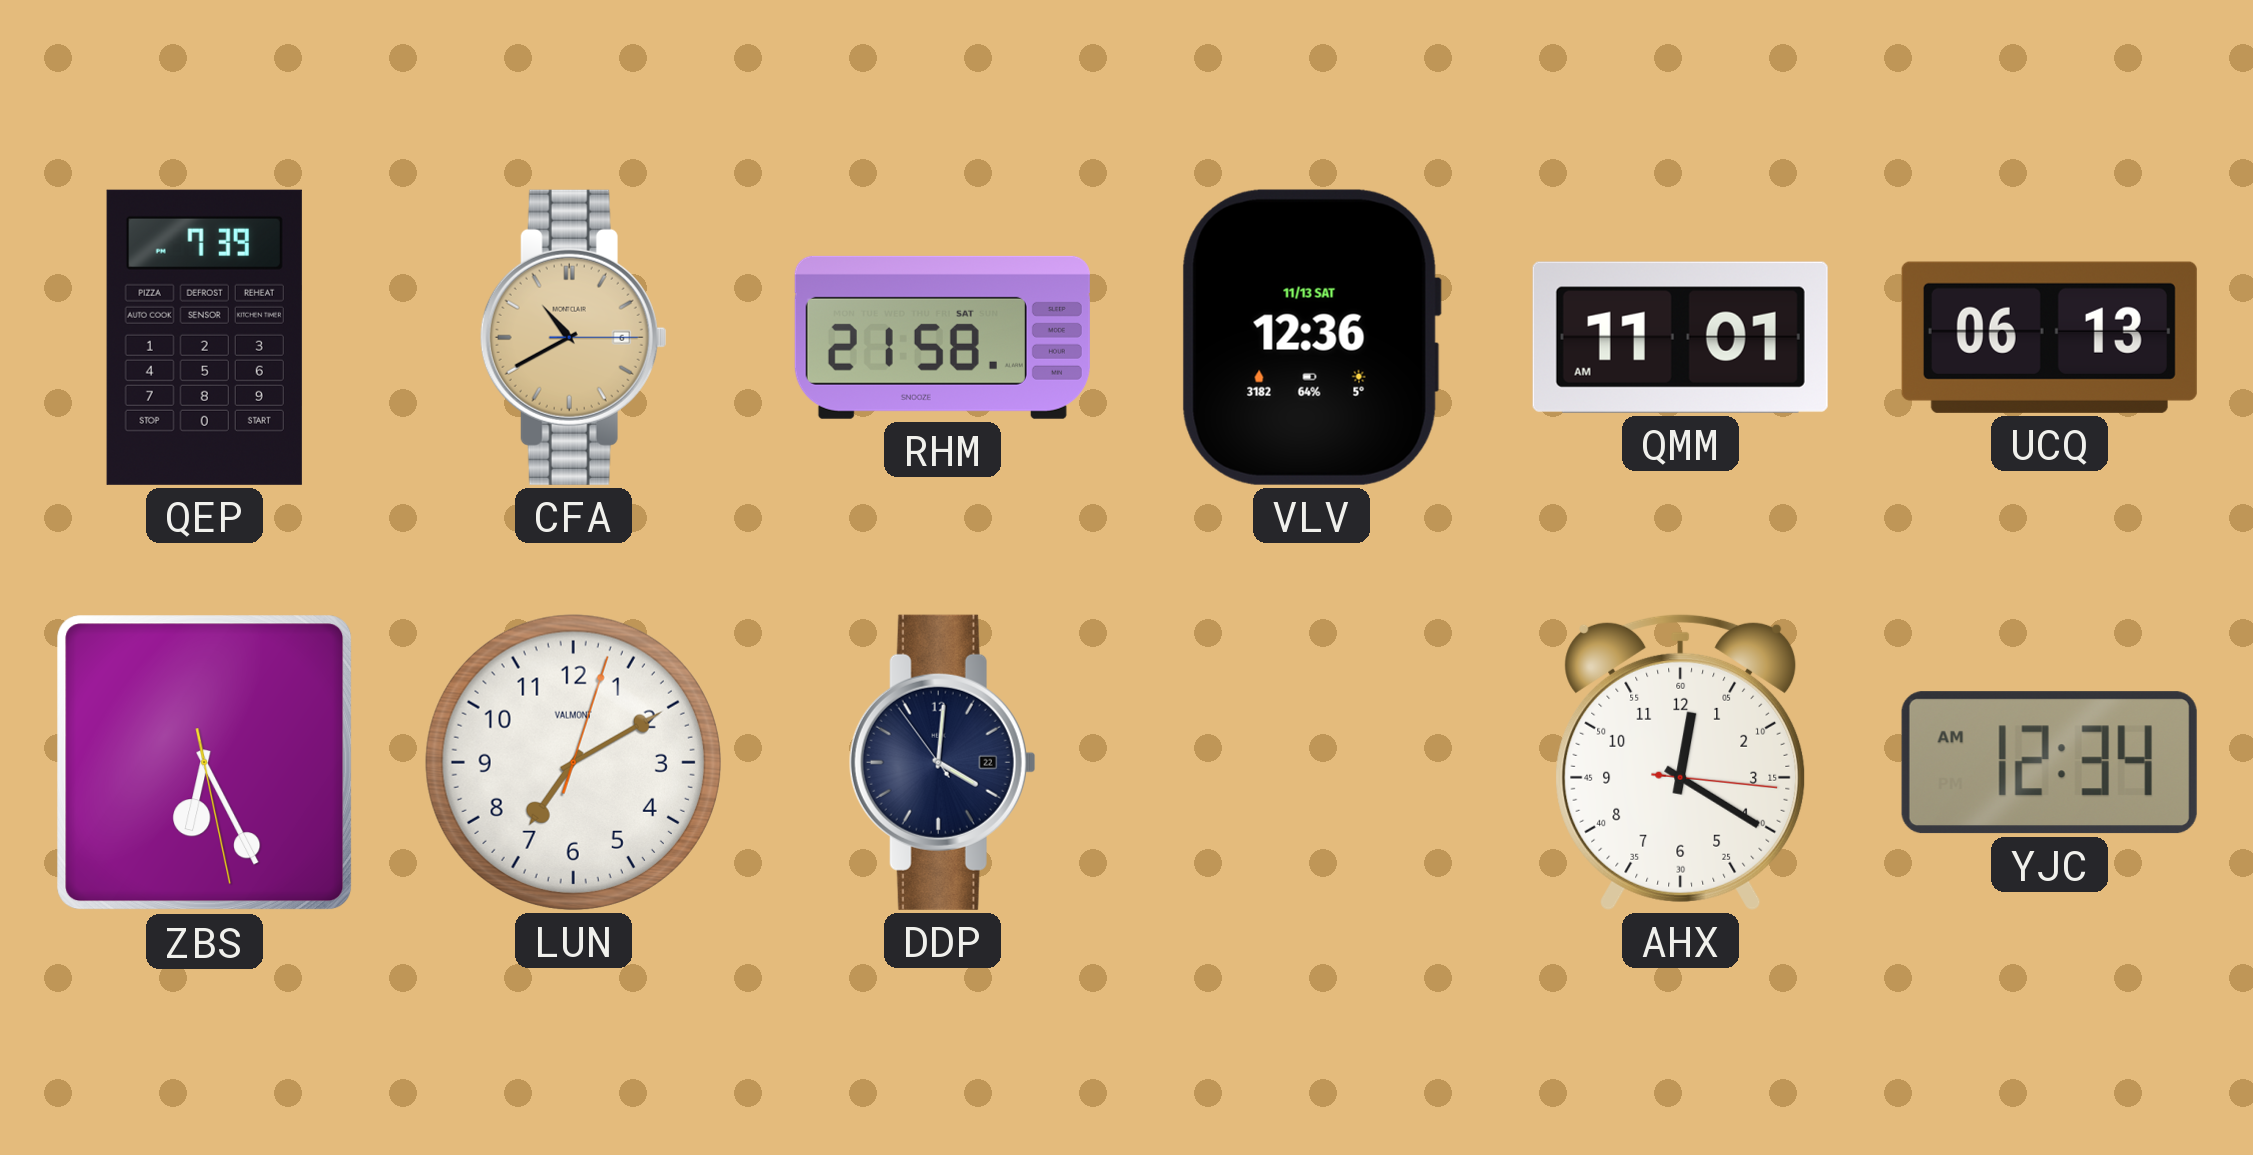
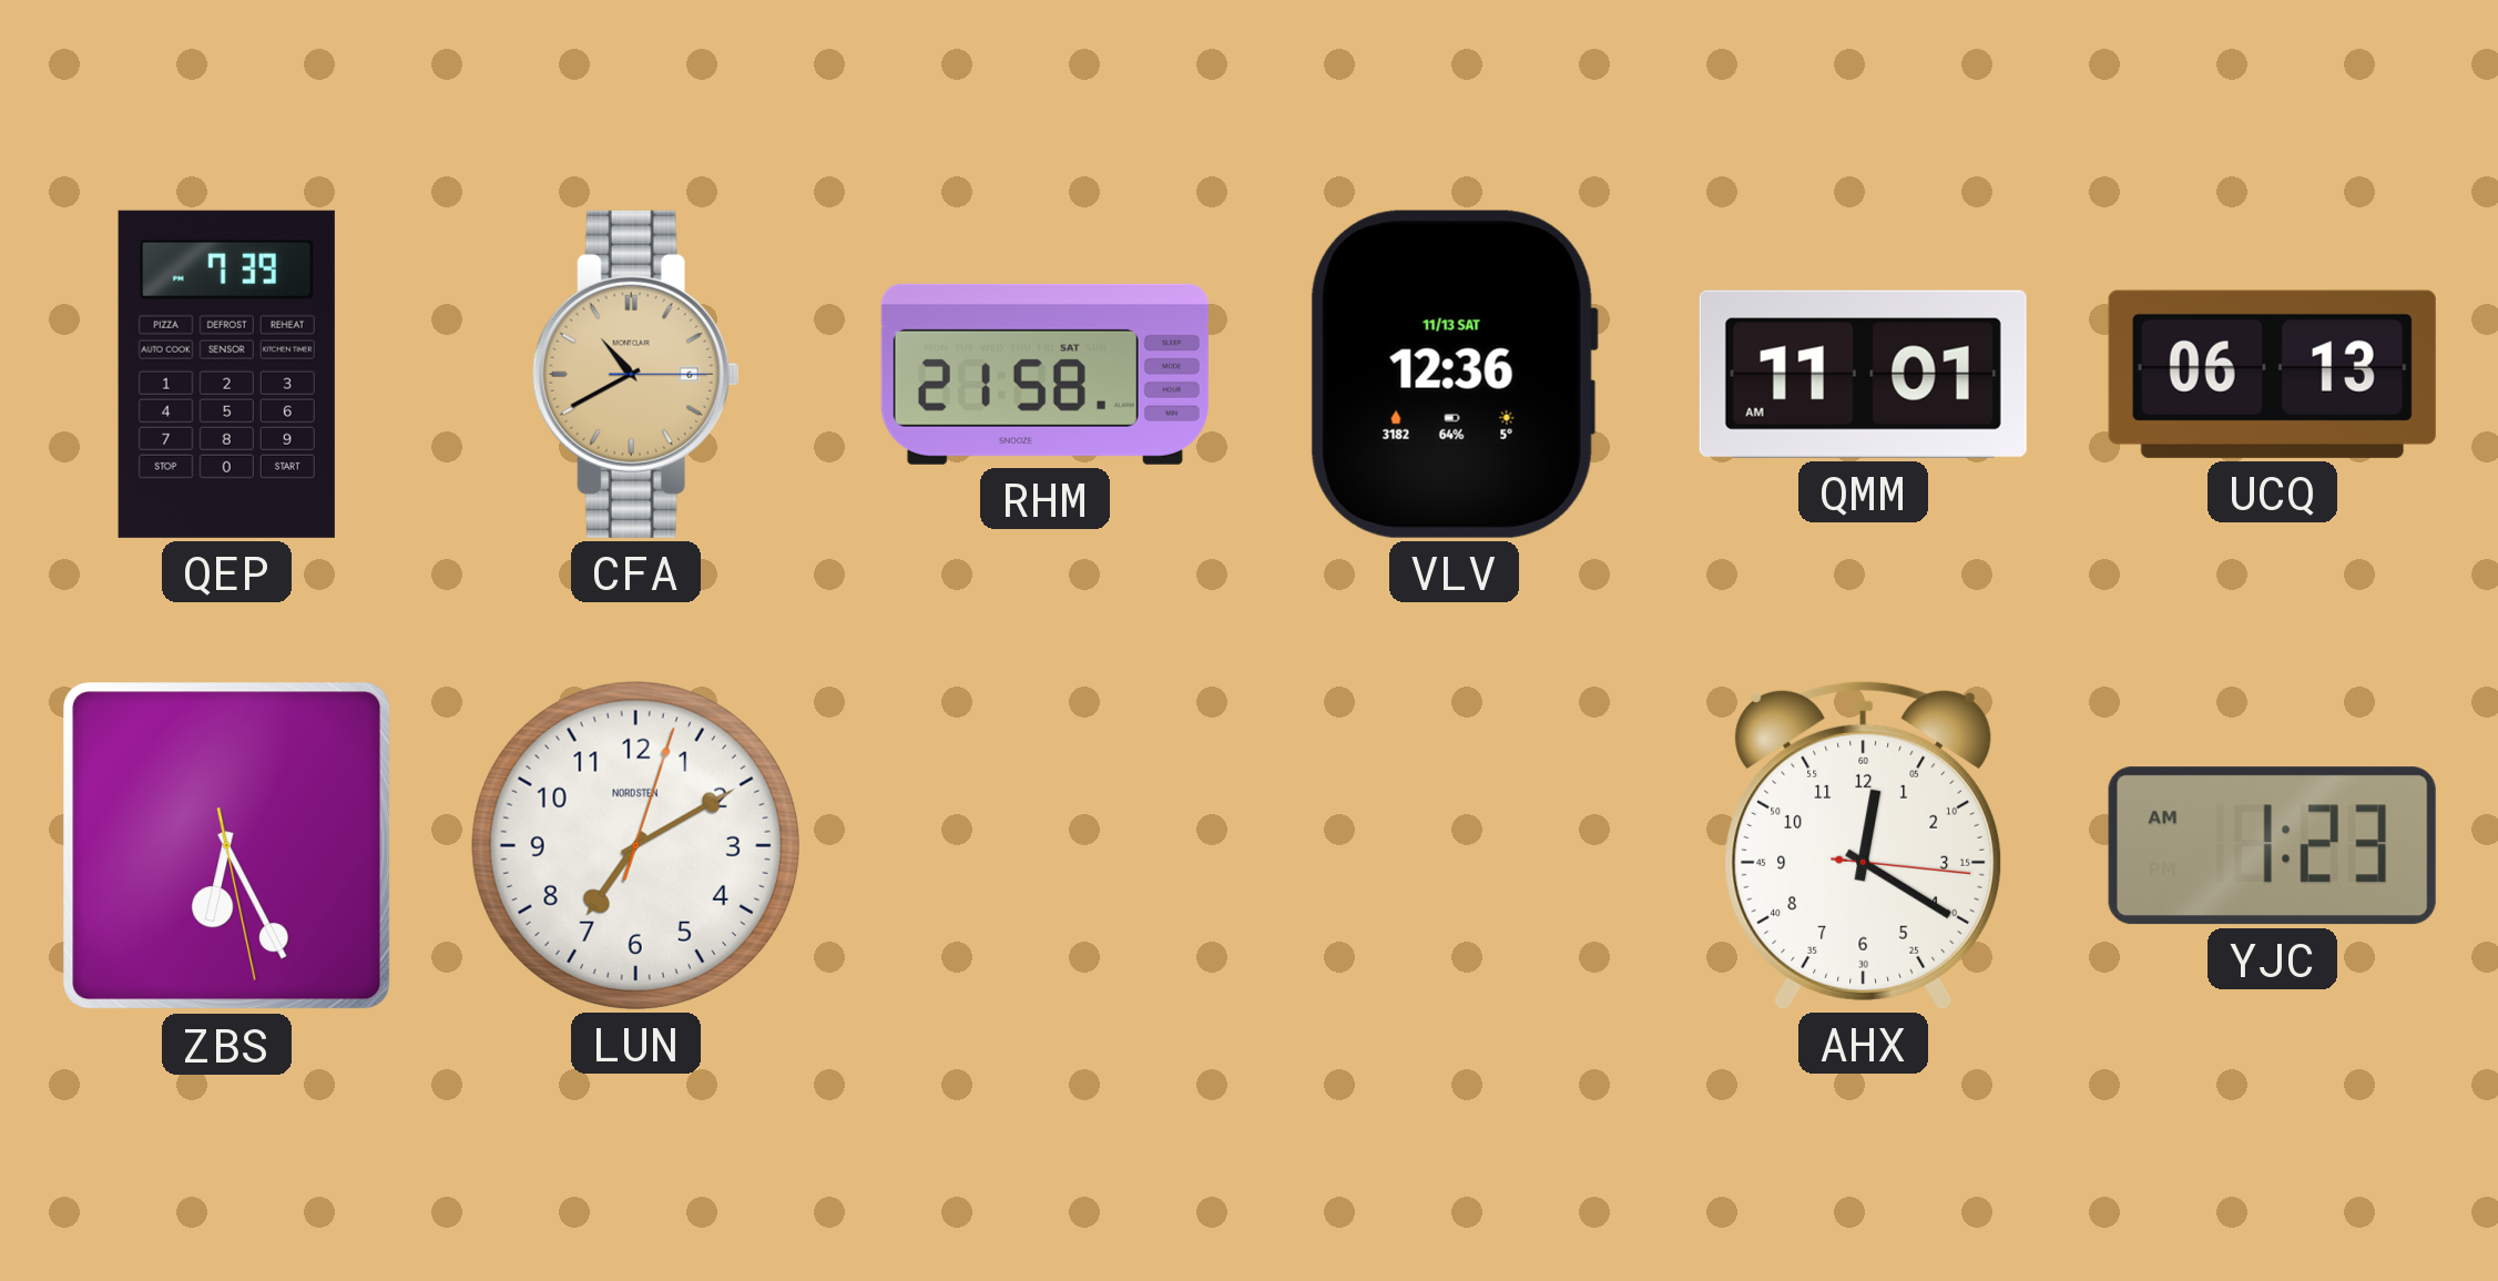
LUN brand: VALMONT -> NORDSTEN (635, 845)
DDP: 4:00 -> none (942, 762)
YJC: 12:34 -> 1:23 (2272, 846)
